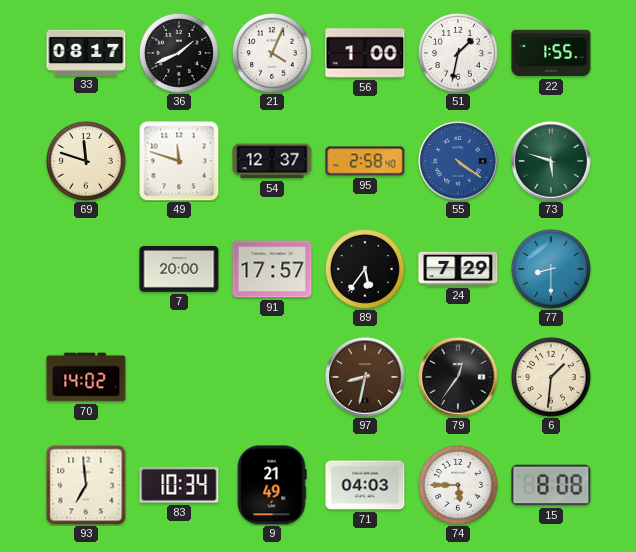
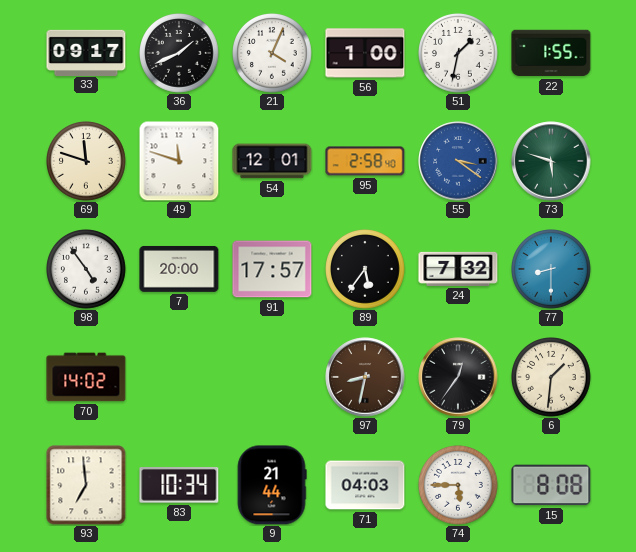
33: 08:17 -> 09:17 (86, 52)
54: 12:37 -> 12:01 (272, 161)
55: 4:21 -> 3:21 (458, 161)
98: none -> 4:54 (87, 270)
24: 7:29 -> 7:32 (458, 269)
9: 21:49 -> 21:44 (272, 485)
